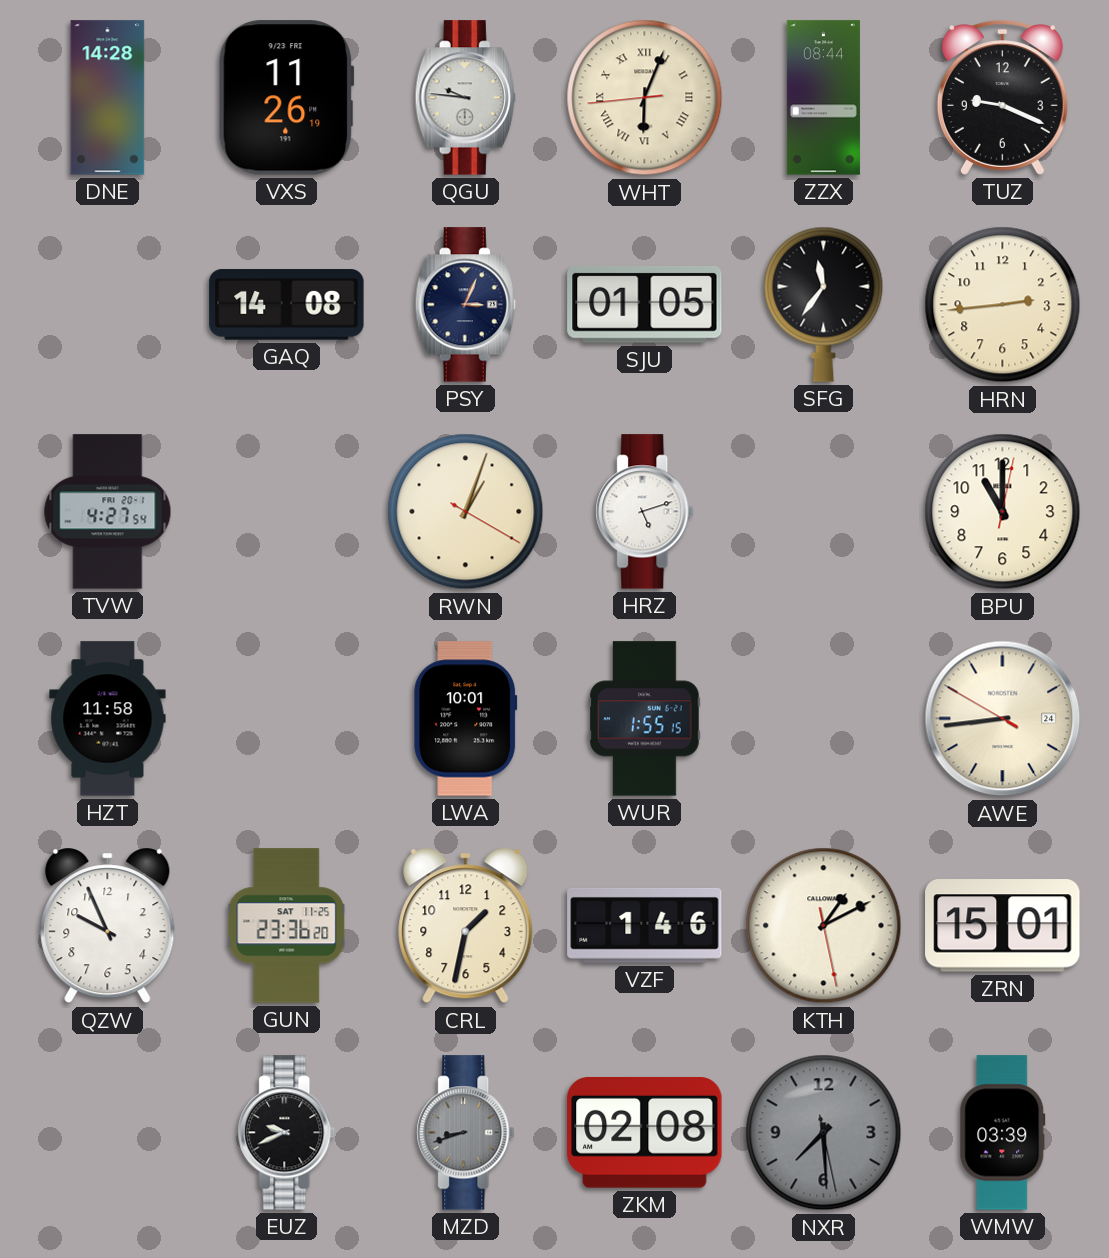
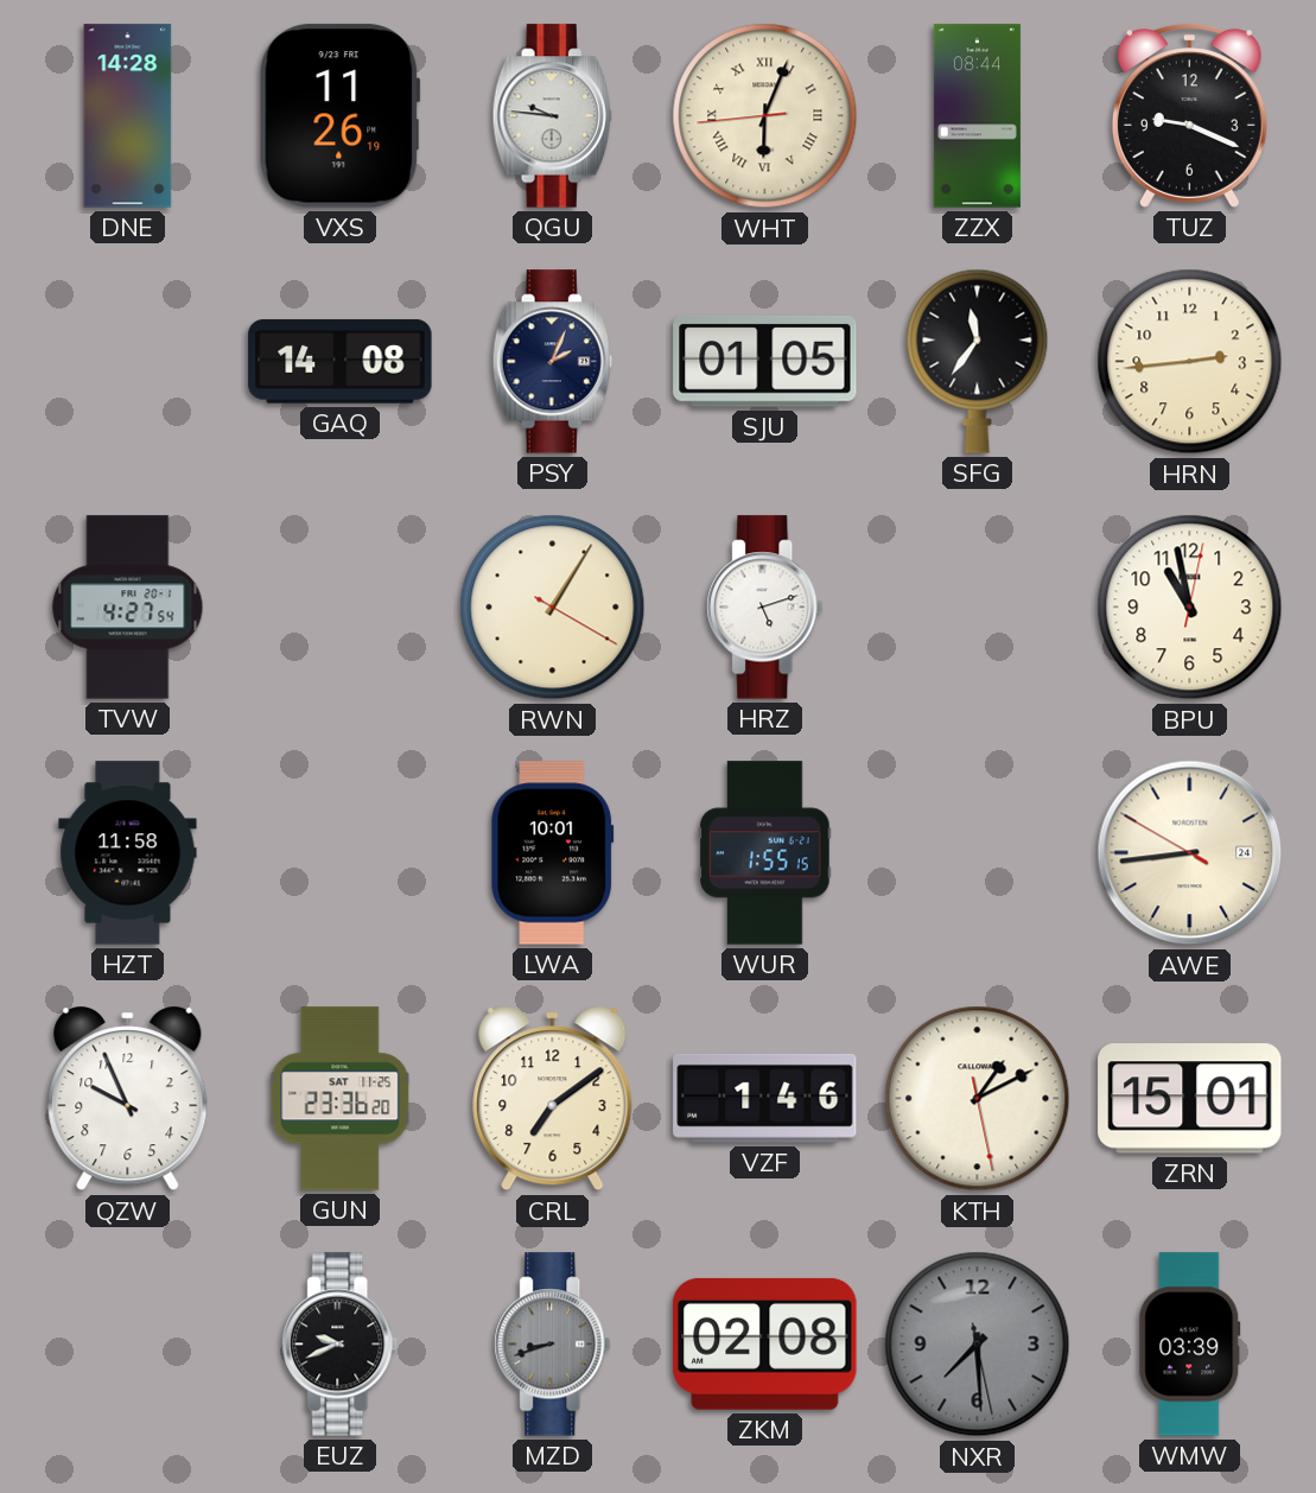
PSY: 3:04 -> 2:04 (552, 362)
RWN: 1:03 -> 1:05 (553, 608)
BPU: 11:00 -> 10:58 (1190, 608)
CRL: 1:32 -> 7:09 (553, 1099)
